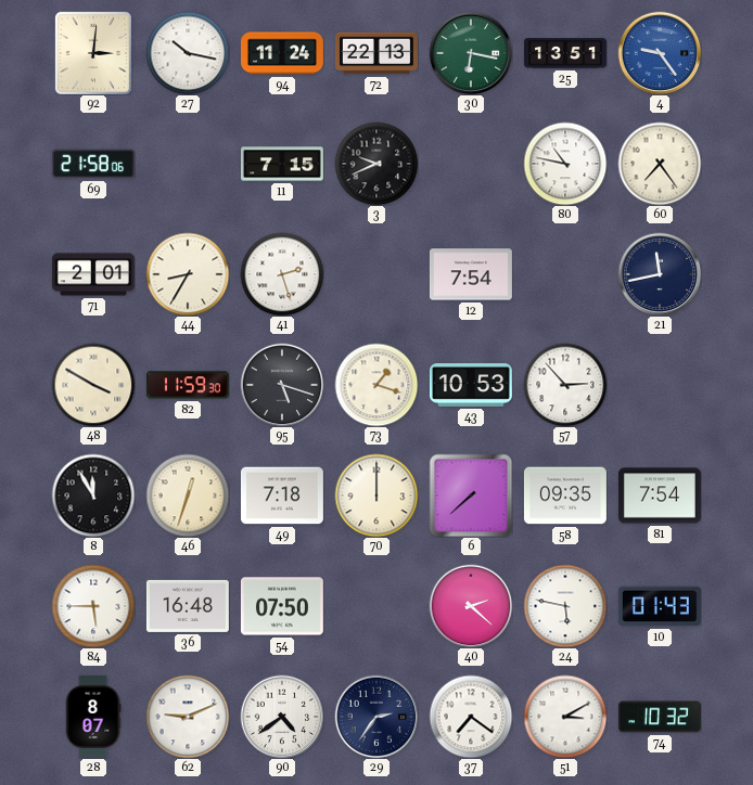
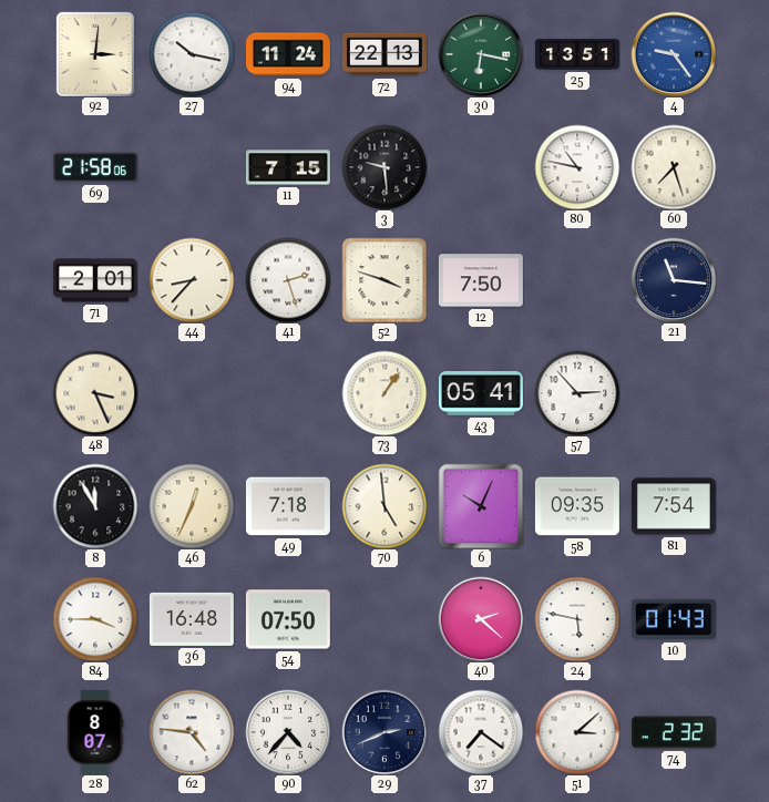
3: 9:41 -> 9:29 (384, 167)
60: 7:24 -> 7:27 (674, 167)
44: 8:35 -> 8:37 (192, 280)
52: none -> 3:48 (384, 280)
12: 7:54 -> 7:50 (481, 280)
21: 11:43 -> 11:16 (674, 280)
48: 3:50 -> 3:26 (95, 393)
82: 11:59 -> none (188, 385)
95: 5:18 -> none (282, 385)
73: 1:18 -> 1:06 (384, 393)
43: 10:53 -> 05:41 (481, 393)
46: 12:33 -> 12:34 (192, 506)
70: 12:00 -> 4:59 (384, 506)
6: 7:38 -> 10:04 (481, 506)
84: 5:45 -> 3:45 (95, 619)
62: 9:11 -> 4:46 (192, 732)
90: 4:39 -> 4:37 (288, 732)
29: 2:36 -> 2:41 (384, 732)
51: 3:10 -> 3:08 (577, 732)
74: 10:32 -> 2:32 (674, 732)
